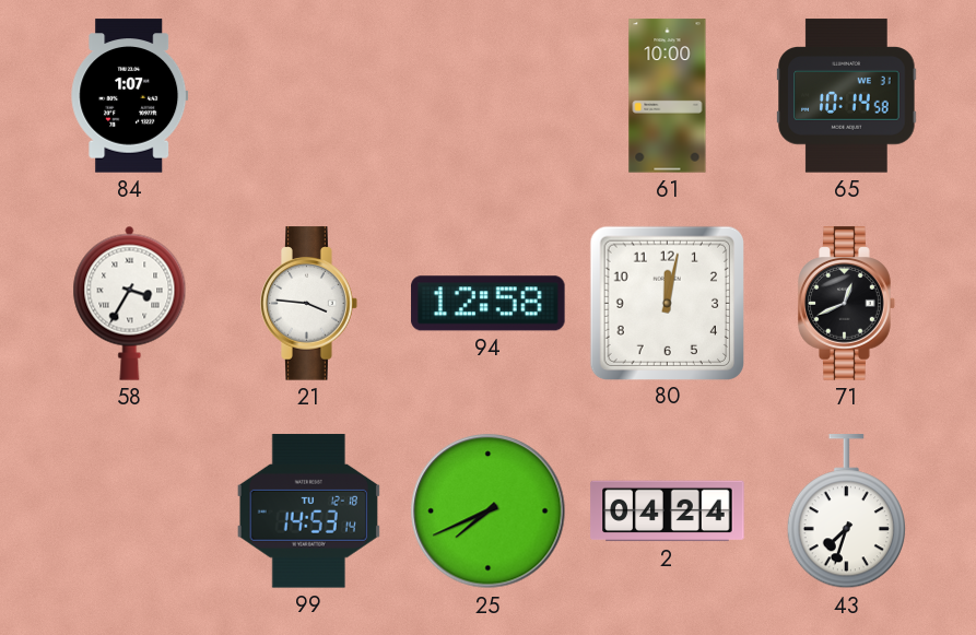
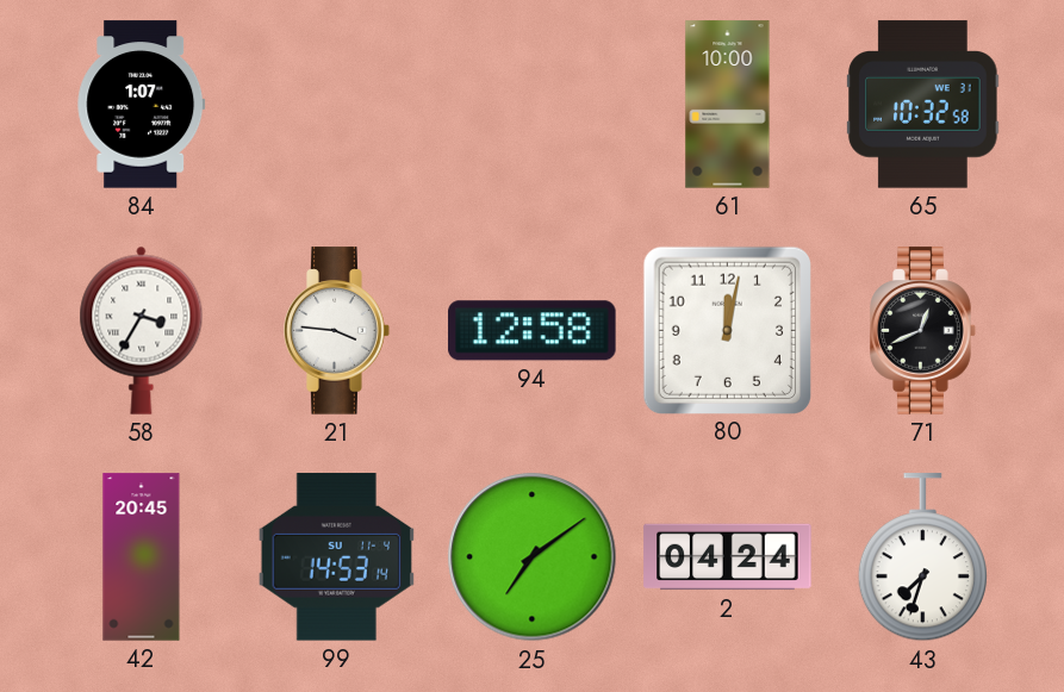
65: 10:14 -> 10:32 (923, 105)
42: none -> 20:45 (142, 557)
99 date: TU 12-18 -> SU 11-4 (336, 557)
25: 7:41 -> 7:09 (533, 557)
